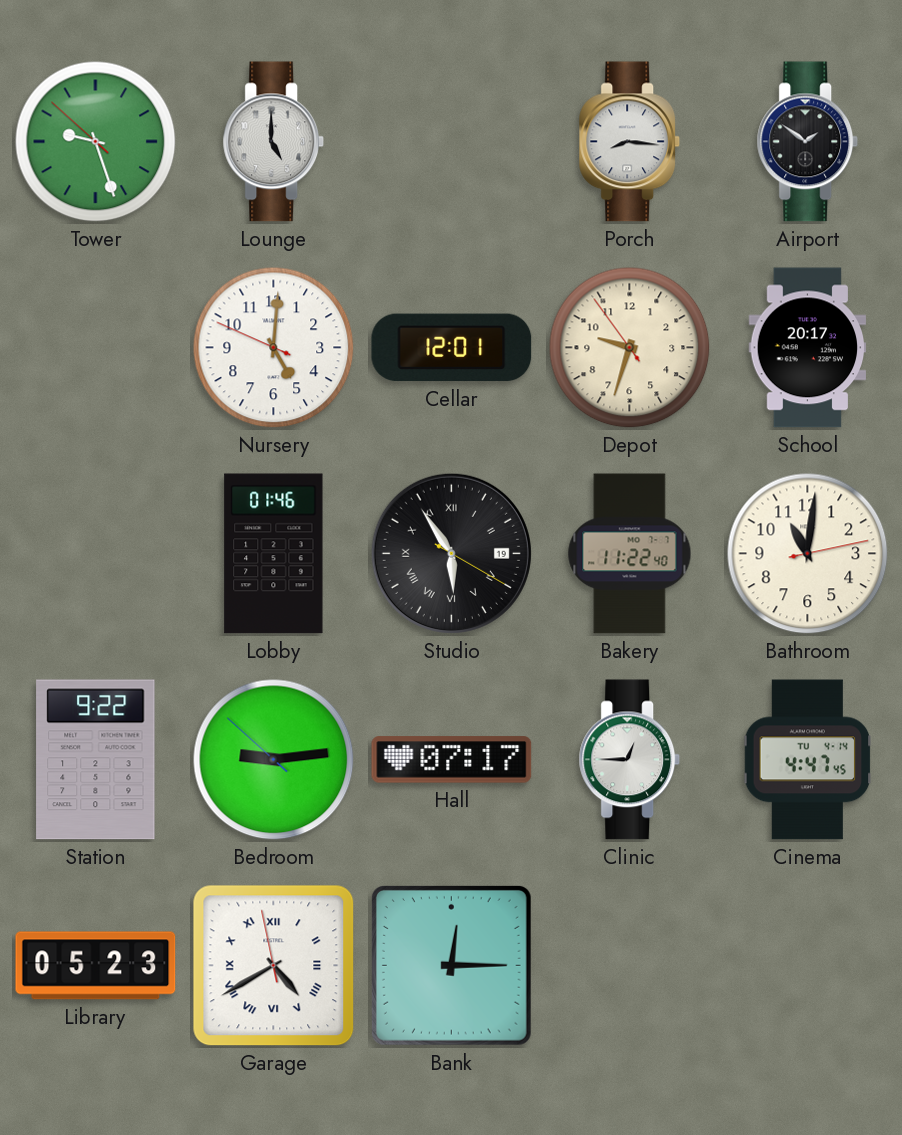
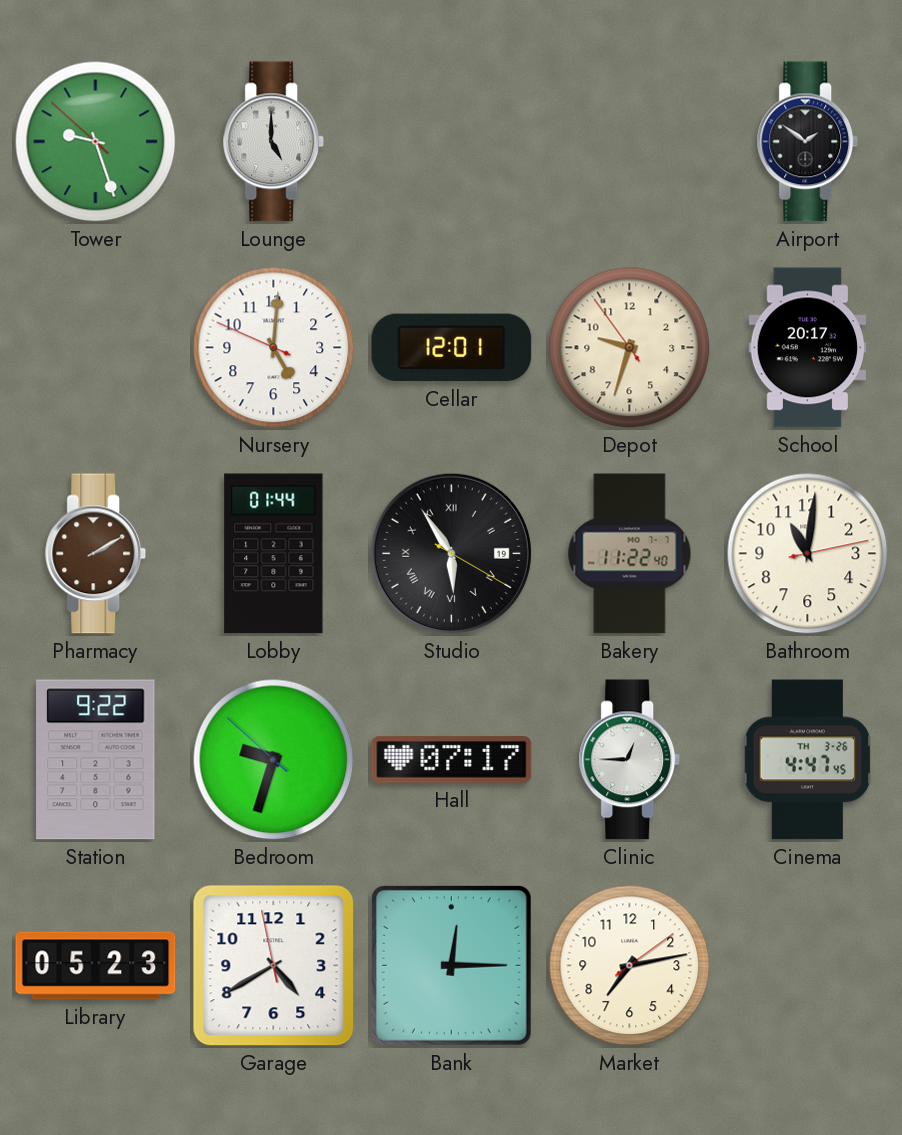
Porch: 8:16 -> none (630, 142)
Pharmacy: none -> 2:10 (96, 554)
Lobby: 01:46 -> 01:44 (274, 554)
Bedroom: 9:13 -> 9:32 (274, 760)
Cinema date: TU 4-14 -> TH 3-26 (808, 760)
Garage numerals: Roman -> Arabic (274, 966)
Market: none -> 7:13 (630, 966)
